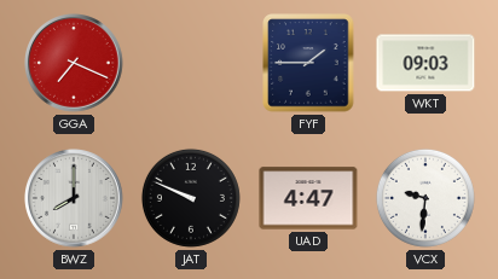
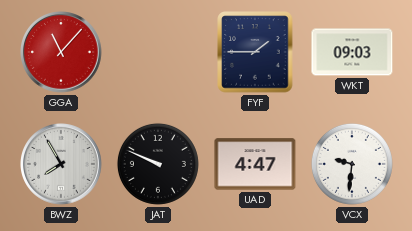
GGA: 7:19 -> 11:07 (62, 53)
BWZ: 8:00 -> 7:55 (62, 165)
